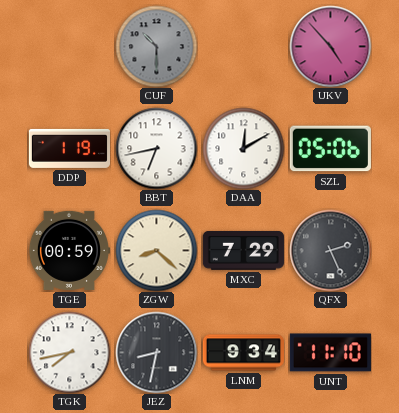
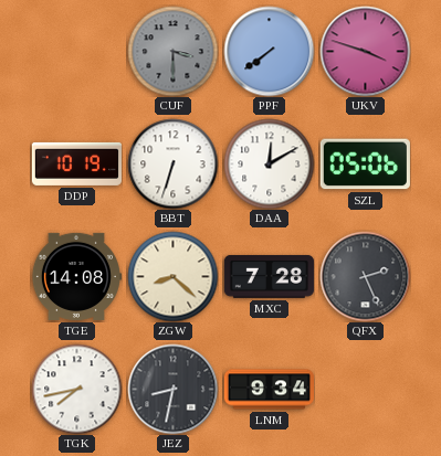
CUF: 10:30 -> 3:30 (172, 51)
PPF: none -> 7:39 (269, 51)
UKV: 4:53 -> 3:48 (365, 51)
DDP: 1:19 -> 10:19 (76, 163)
BBT: 6:43 -> 6:33 (172, 163)
TGE: 00:59 -> 14:08 (76, 276)
MXC: 7:29 -> 7:28 (269, 276)
UNT: 11:10 -> none (330, 353)
